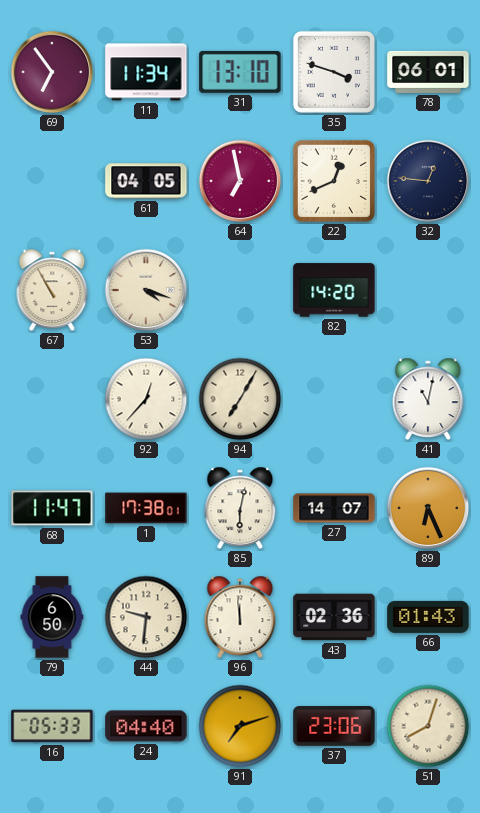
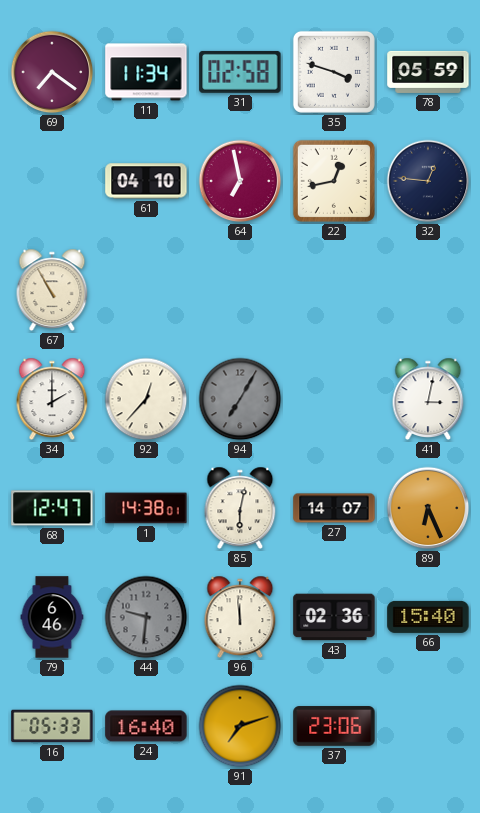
69: 6:54 -> 7:21 (52, 72)
31: 13:10 -> 02:58 (240, 72)
78: 06:01 -> 05:59 (428, 72)
61: 04:05 -> 04:10 (146, 181)
22: 12:41 -> 12:43 (334, 181)
53: 4:18 -> none (146, 290)
82: 14:20 -> none (334, 290)
34: none -> 2:00 (52, 399)
94 dial: cream -> grey (240, 399)
41: 11:02 -> 3:02 (428, 399)
68: 11:47 -> 12:47 (52, 508)
1: 17:38 -> 14:38 (146, 508)
79: 6:50 -> 6:46 (52, 617)
44 dial: cream -> grey (146, 617)
66: 01:43 -> 15:40 (428, 617)
24: 04:40 -> 16:40 (146, 726)
51: 8:03 -> none (428, 726)
